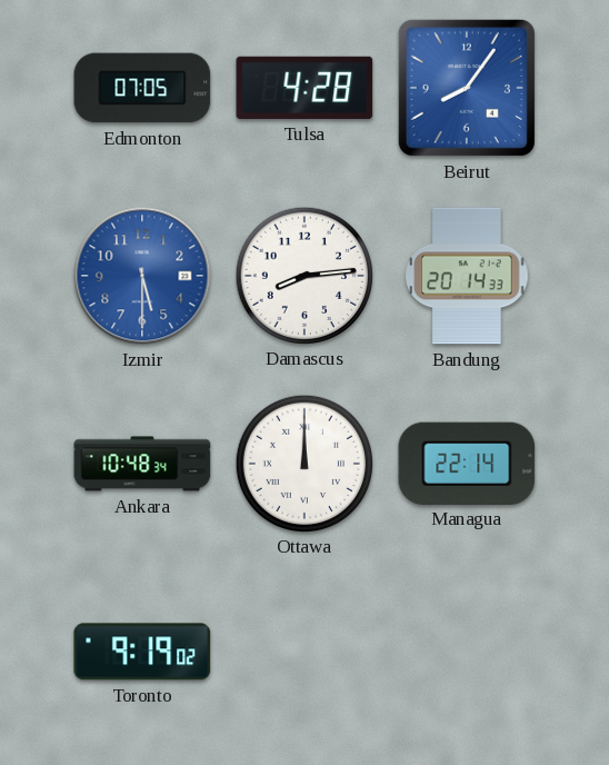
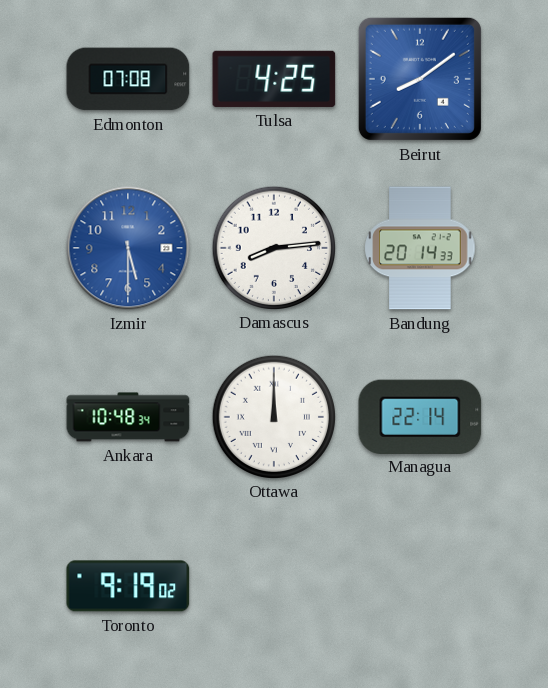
Edmonton: 07:05 -> 07:08 (128, 79)
Tulsa: 4:28 -> 4:25 (274, 79)
Beirut: 8:06 -> 8:09 (420, 79)
